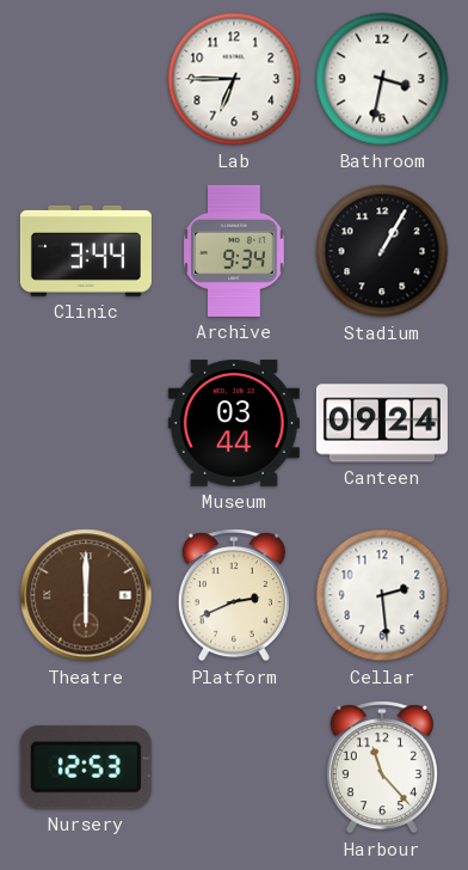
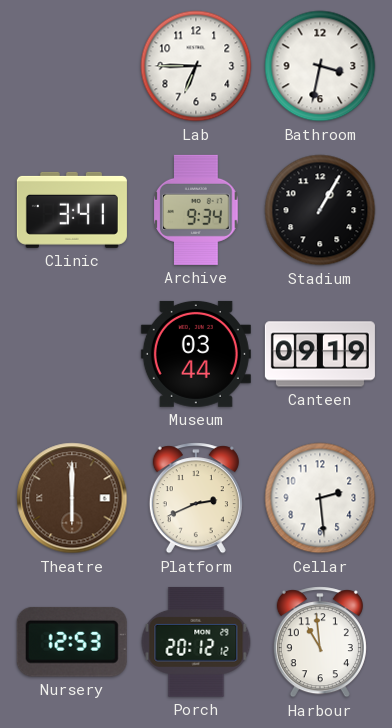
Clinic: 3:44 -> 3:41 (72, 210)
Canteen: 09:24 -> 09:19 (320, 354)
Porch: none -> 20:12 (196, 642)
Harbour: 11:23 -> 10:59 (320, 642)
